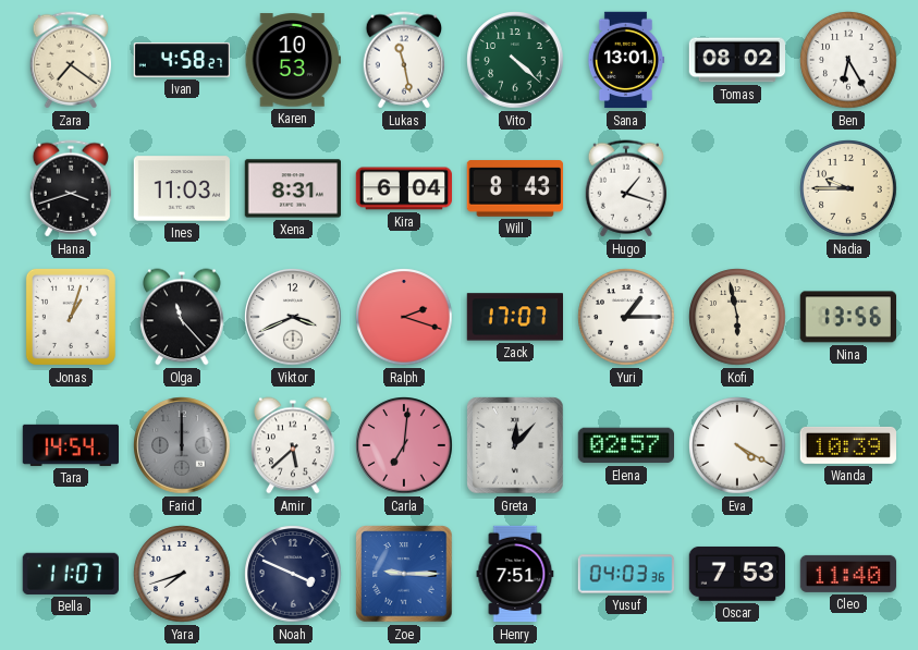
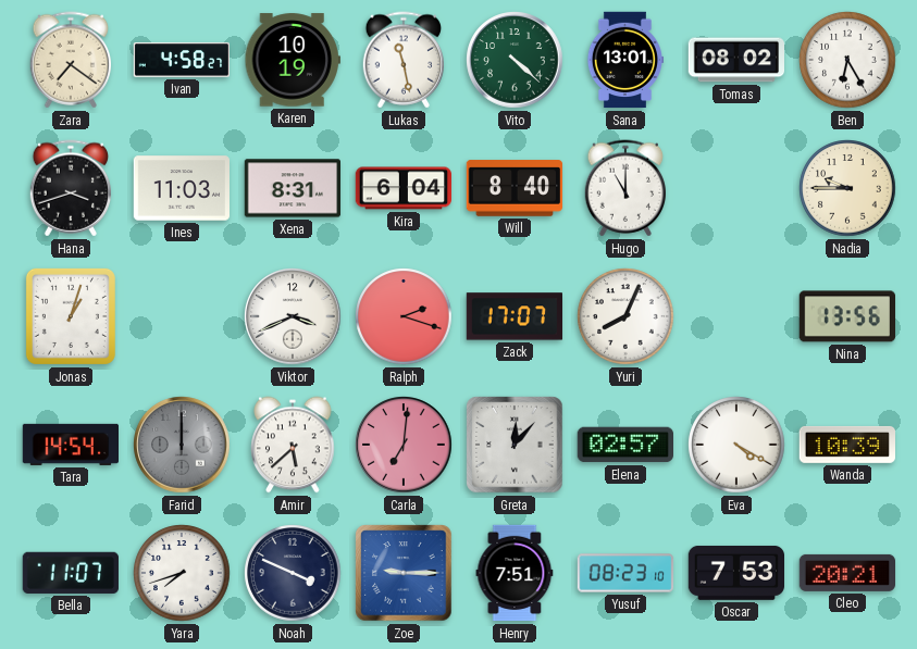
Karen: 10:53 -> 10:19 (292, 60)
Will: 8:43 -> 8:40 (515, 188)
Hugo: 1:18 -> 11:00 (625, 188)
Olga: 11:23 -> none (182, 317)
Yuri: 1:15 -> 8:04 (625, 316)
Kofi: 5:58 -> none (737, 317)
Yusuf: 04:03 -> 08:23 (625, 573)
Cleo: 11:40 -> 20:21 (847, 573)
